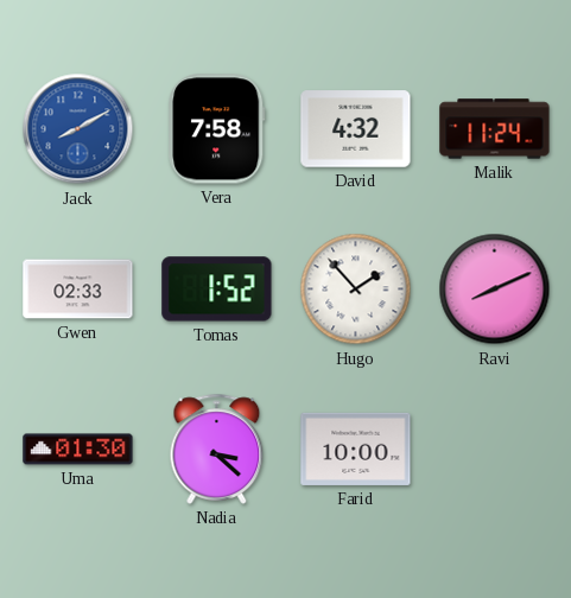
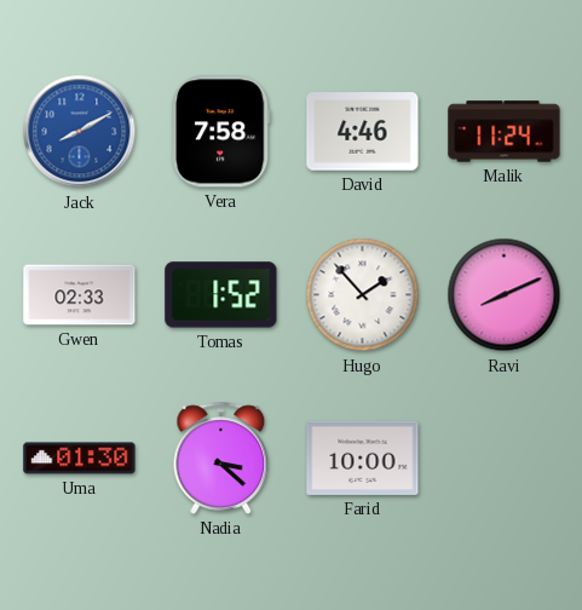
David: 4:32 -> 4:46 (363, 132)
